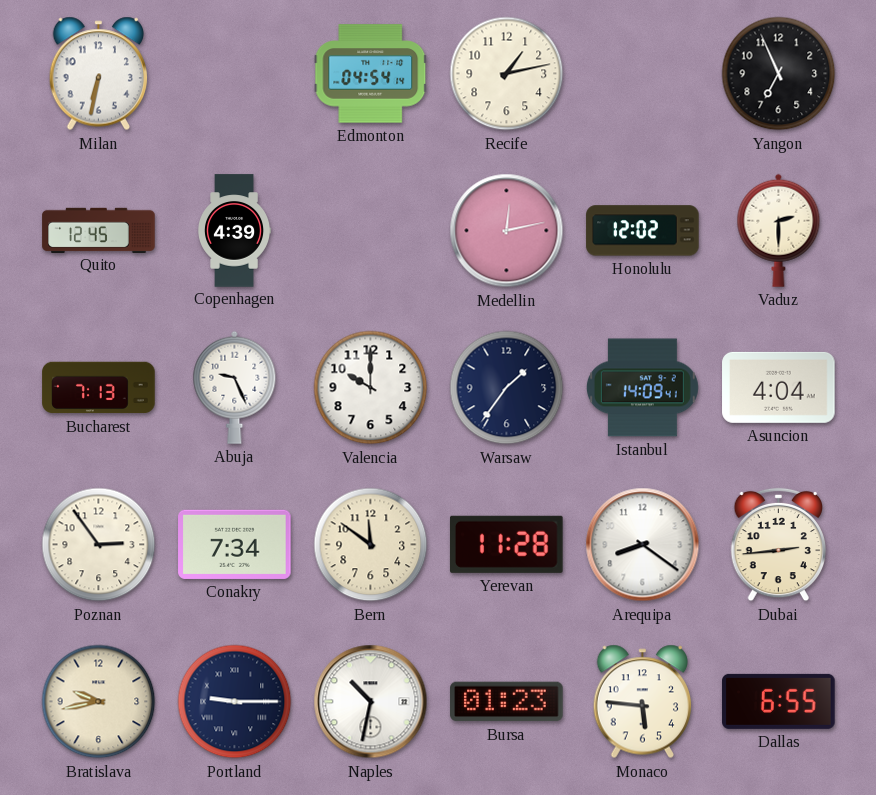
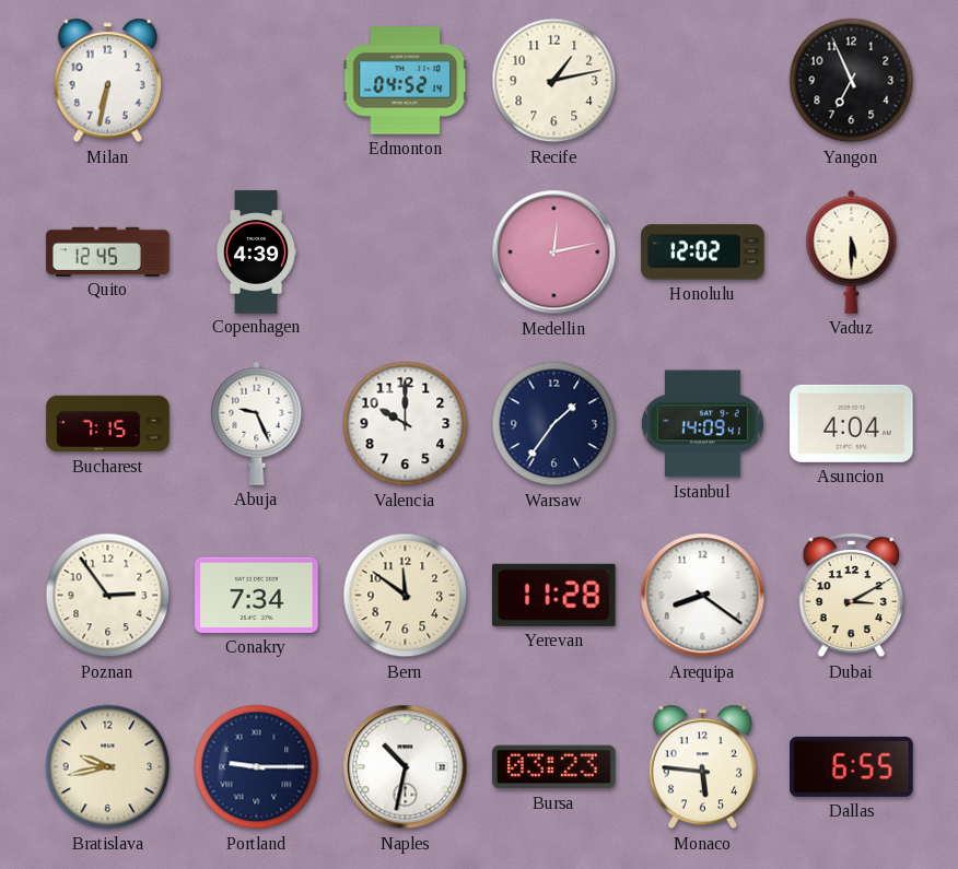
Edmonton: 04:54 -> 04:52 (406, 81)
Vaduz: 2:30 -> 5:30 (852, 251)
Bucharest: 7:13 -> 7:15 (108, 424)
Dubai: 2:44 -> 3:10 (851, 596)
Bursa: 01:23 -> 03:23 (554, 767)
